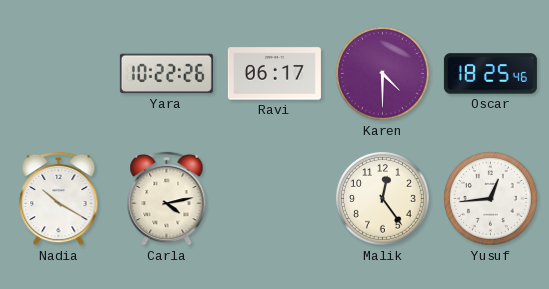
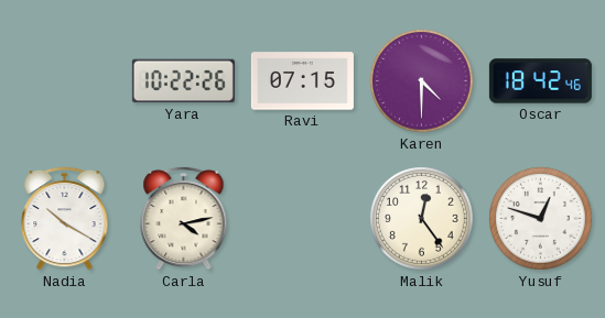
Ravi: 06:17 -> 07:15 (302, 81)
Oscar: 18:25 -> 18:42 (540, 81)
Yusuf: 12:44 -> 12:48 (541, 219)
